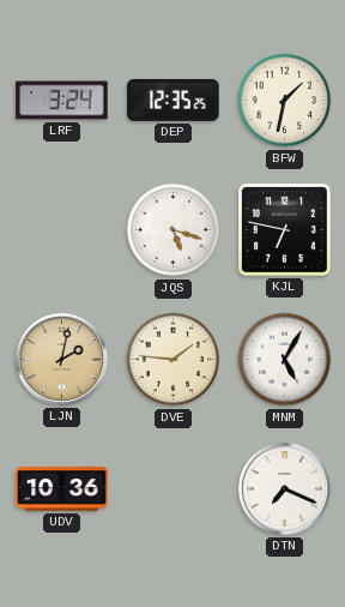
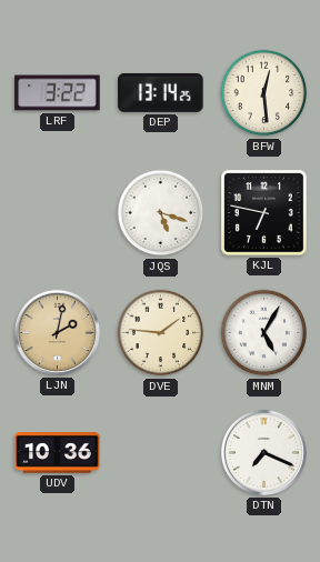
LRF: 3:24 -> 3:22 (58, 93)
DEP: 12:35 -> 13:14 (161, 92)
BFW: 1:32 -> 12:29 (264, 93)
